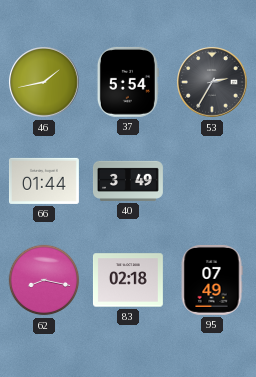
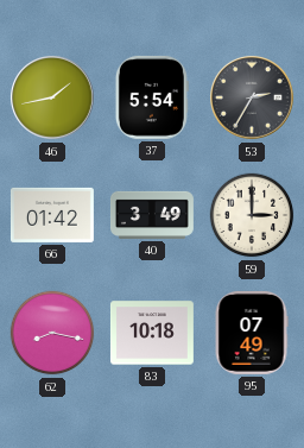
66: 01:44 -> 01:42 (52, 215)
59: none -> 3:00 (252, 215)
83: 02:18 -> 10:18 (152, 333)
